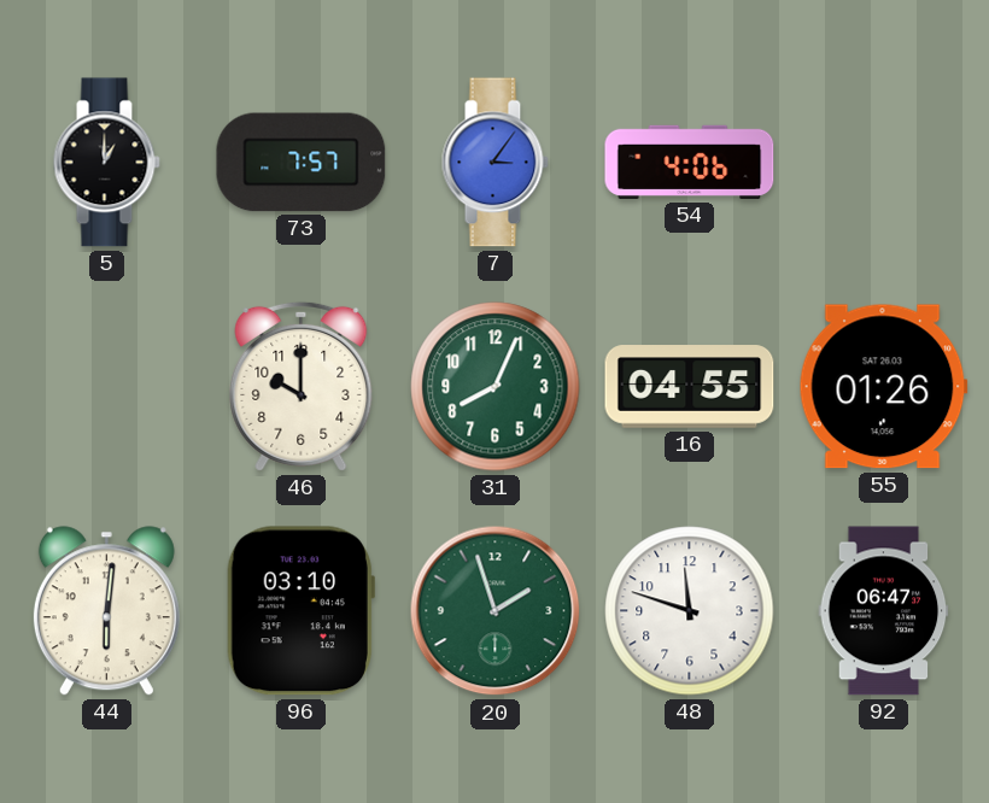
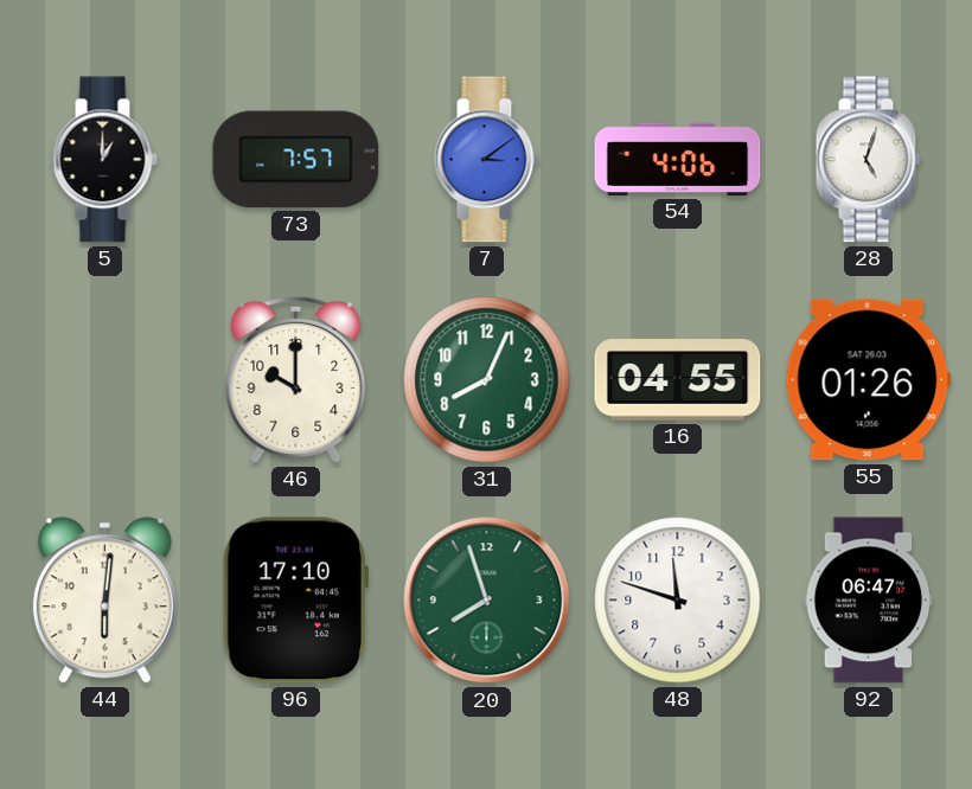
7: 3:06 -> 3:09 (486, 160)
28: none -> 5:03 (868, 160)
96: 03:10 -> 17:10 (295, 601)
20: 1:57 -> 7:57 (487, 601)
